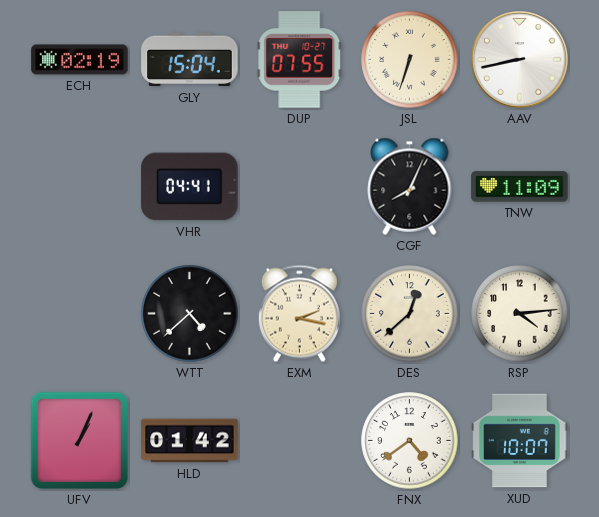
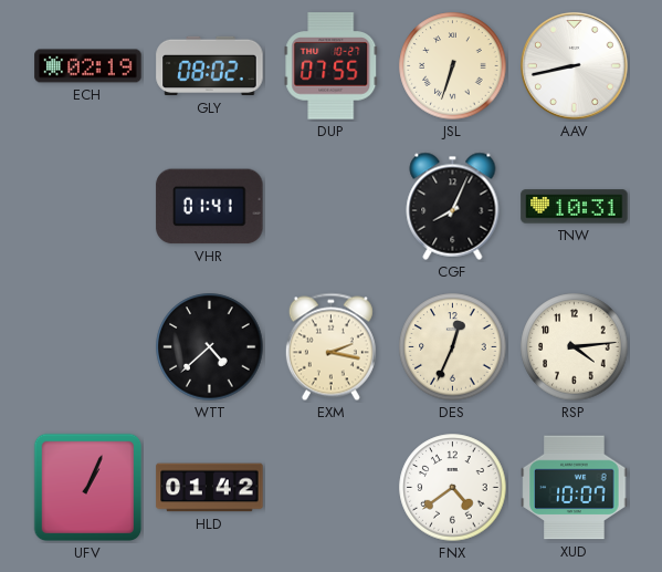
GLY: 15:04 -> 08:02 (210, 66)
VHR: 04:41 -> 01:41 (210, 207)
TNW: 11:09 -> 10:31 (575, 207)
DES: 12:38 -> 12:34 (453, 347)
